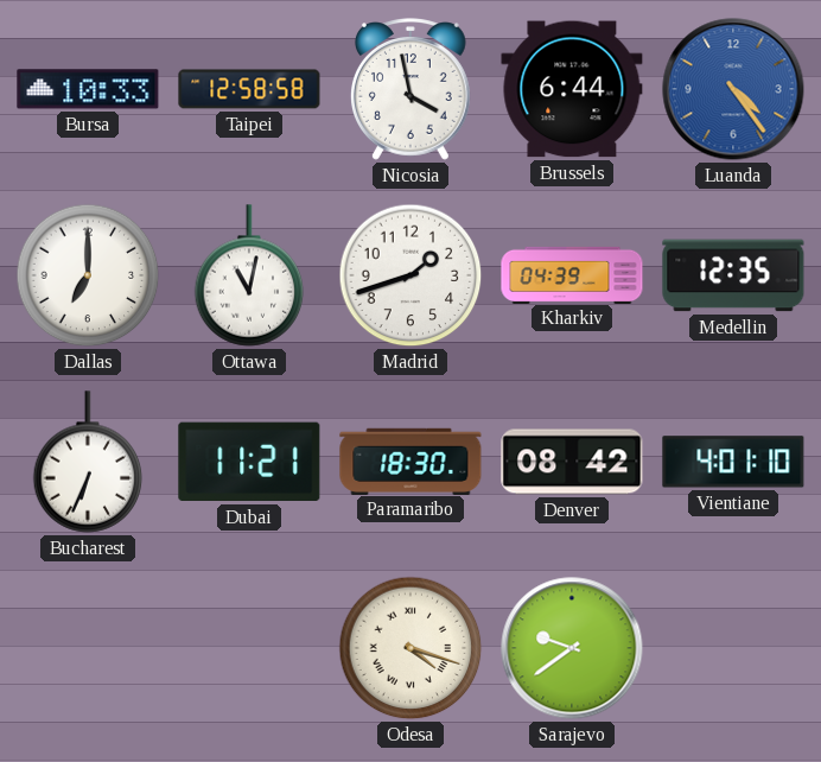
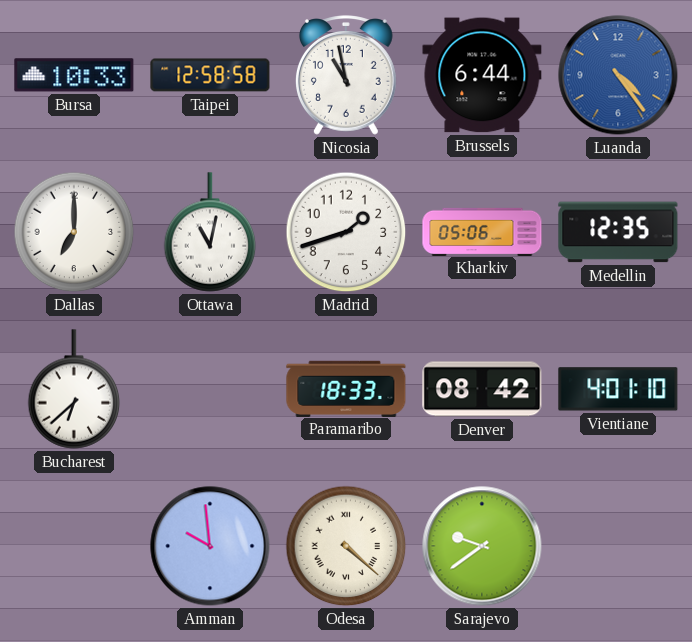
Nicosia: 3:58 -> 10:58 (346, 75)
Kharkiv: 04:39 -> 05:06 (482, 231)
Bucharest: 6:34 -> 6:38 (74, 389)
Dubai: 11:21 -> none (249, 462)
Paramaribo: 18:30 -> 18:33 (346, 388)
Amman: none -> 9:59 (210, 546)
Odesa: 4:18 -> 4:22 (346, 546)
